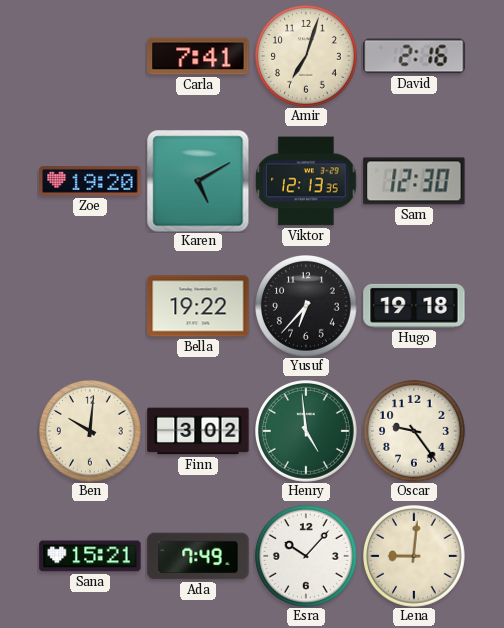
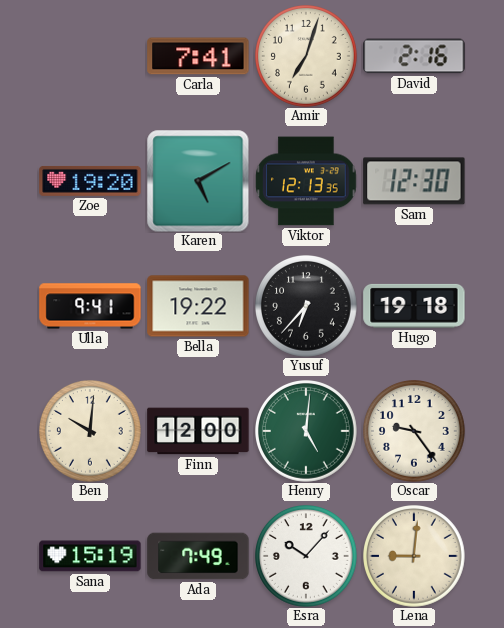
Ulla: none -> 9:41 (90, 306)
Finn: 3:02 -> 12:00 (198, 431)
Henry: 4:59 -> 5:01 (307, 432)
Sana: 15:21 -> 15:19 (90, 556)
